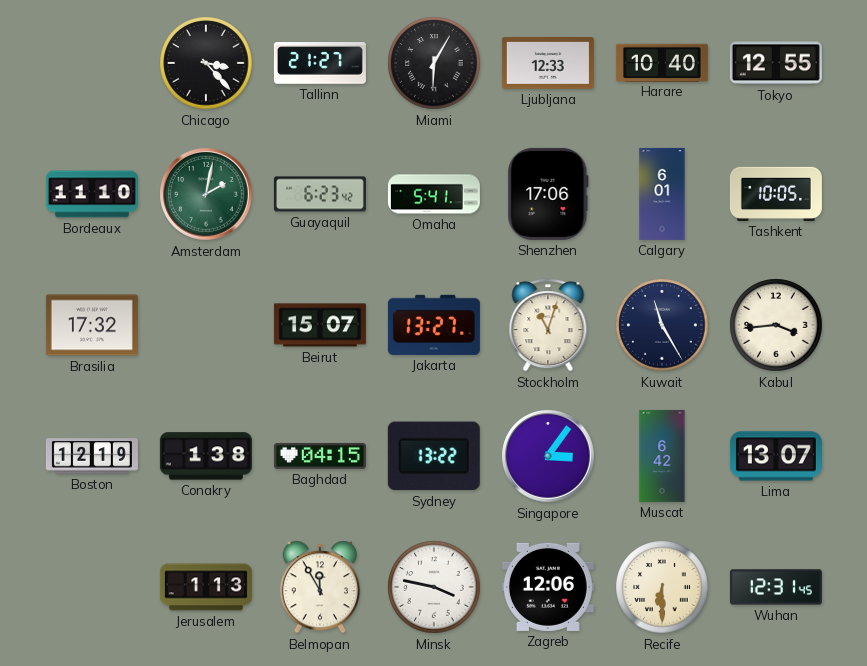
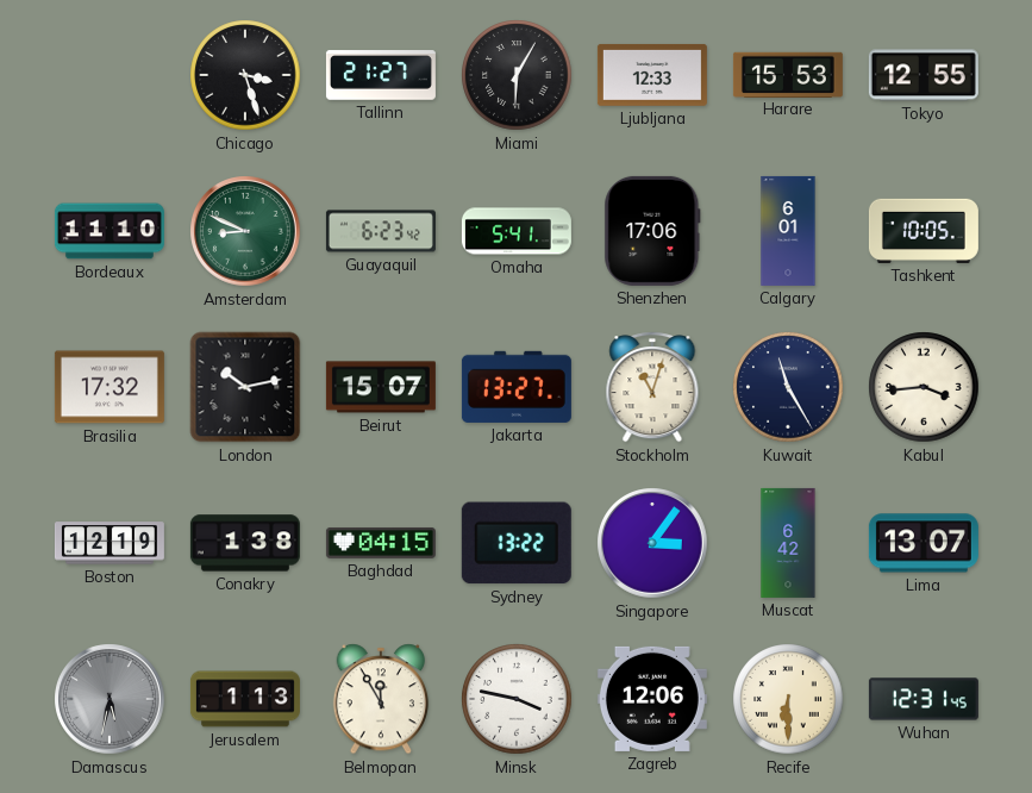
Chicago: 3:23 -> 3:27 (245, 75)
Harare: 10:40 -> 15:53 (788, 74)
Amsterdam: 2:02 -> 8:49 (245, 231)
London: none -> 10:13 (245, 387)
Damascus: none -> 5:32 (110, 699)
